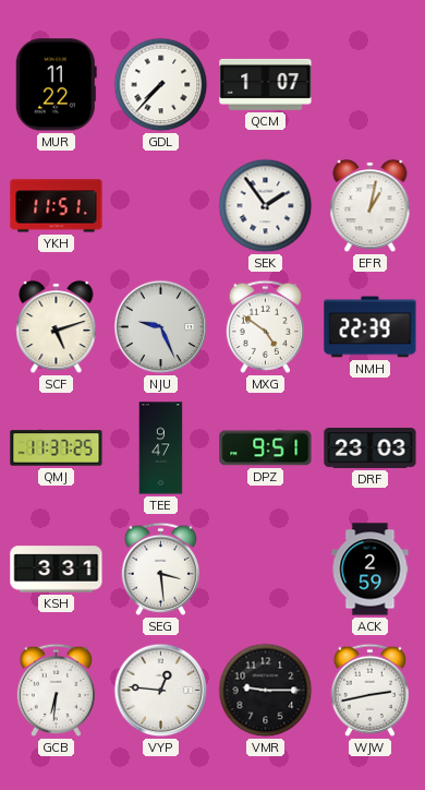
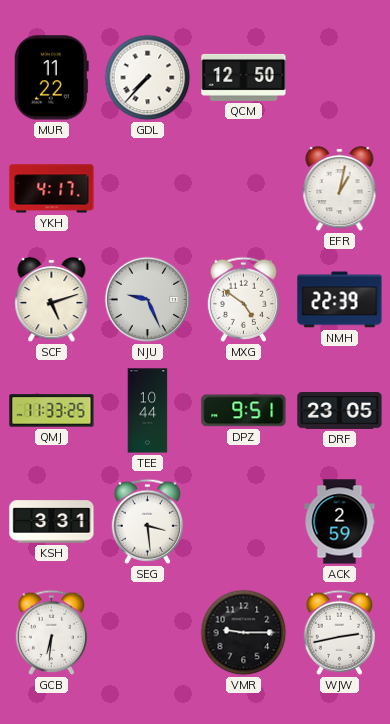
QCM: 1:07 -> 12:50 (244, 77)
YKH: 11:51 -> 4:17 (52, 189)
SEK: 1:54 -> none (266, 206)
QMJ: 11:37 -> 11:33 (52, 411)
TEE: 9:47 -> 10:44 (148, 411)
DRF: 23:03 -> 23:05 (340, 411)
VYP: 12:46 -> none (161, 691)
